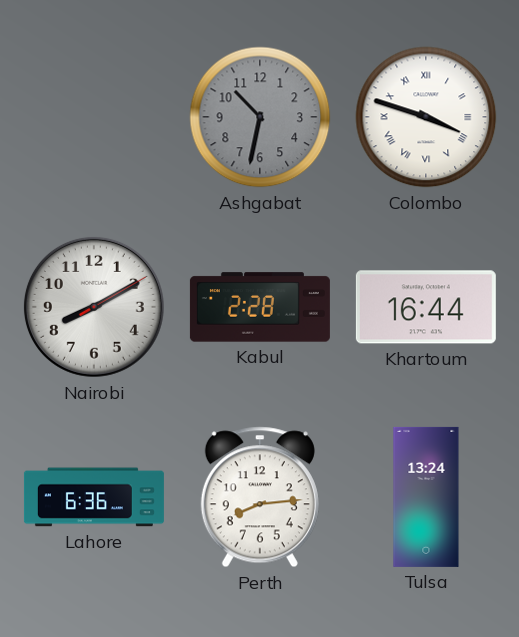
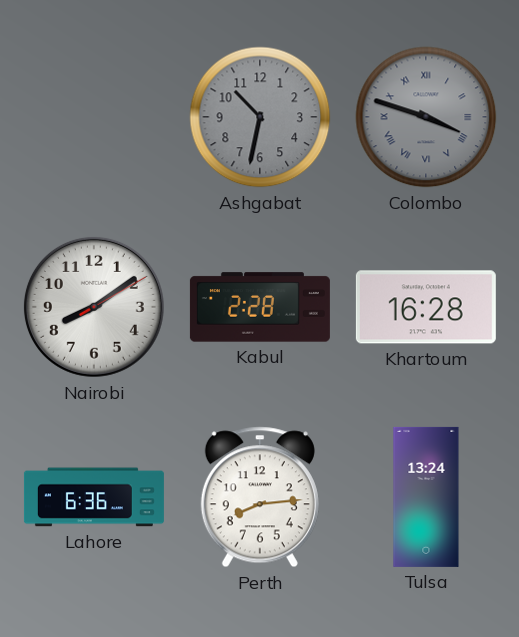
Colombo dial: white -> grey (426, 117)
Nairobi: 8:10 -> 8:09 (94, 307)
Khartoum: 16:44 -> 16:28 (426, 307)
